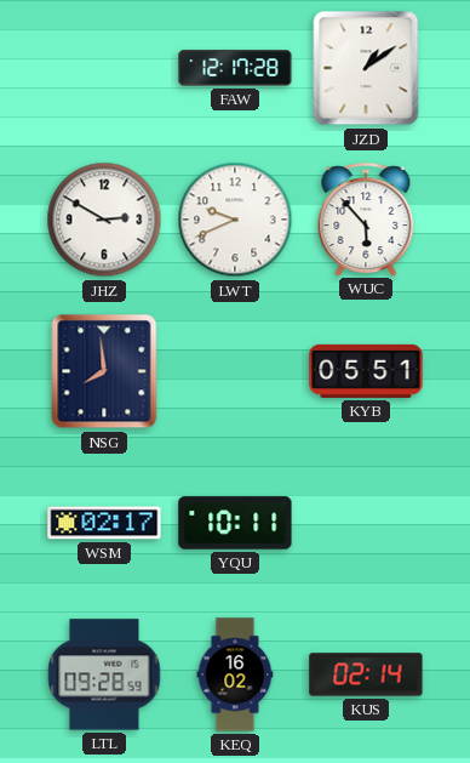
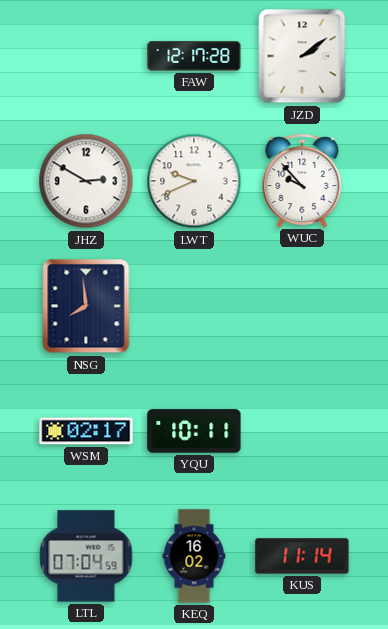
JZD: 1:09 -> 2:09 (302, 56)
WUC: 5:53 -> 9:53 (302, 181)
KYB: 05:51 -> none (366, 371)
LTL: 09:28 -> 07:04 (86, 556)
KUS: 02:14 -> 11:14 (302, 556)
